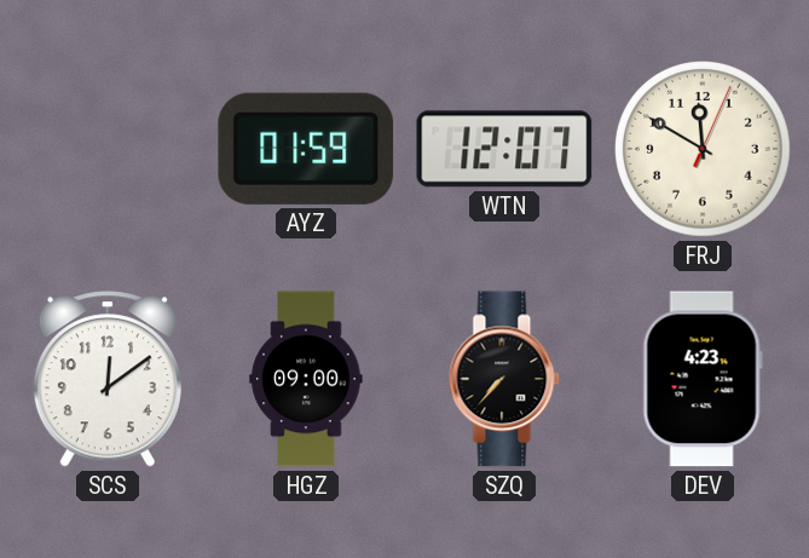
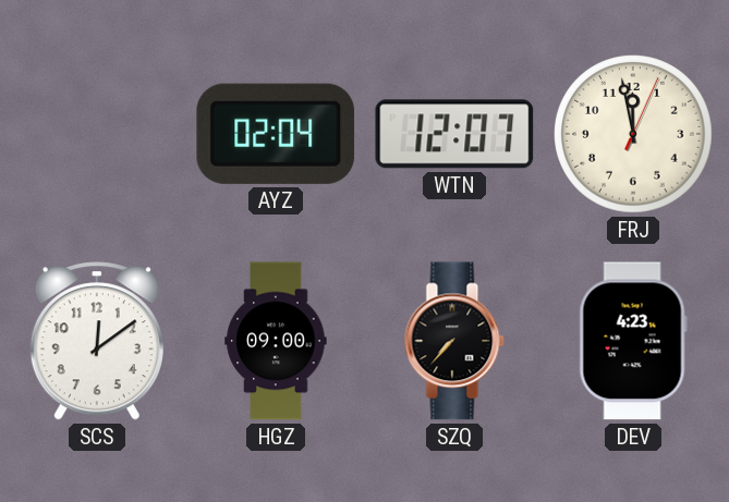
AYZ: 01:59 -> 02:04 (276, 134)
FRJ: 11:50 -> 11:58 (634, 135)
